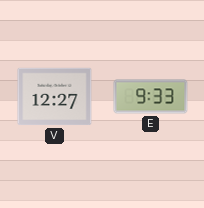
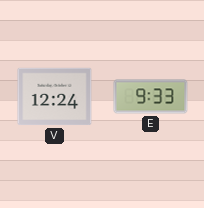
V: 12:27 -> 12:24 (55, 97)
